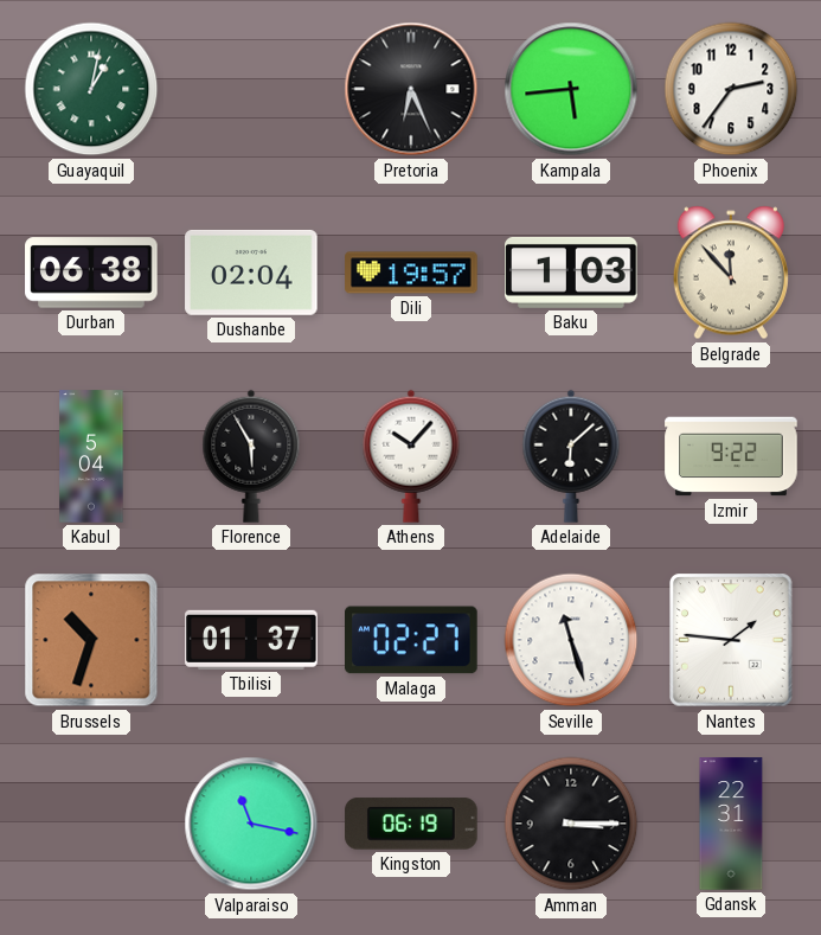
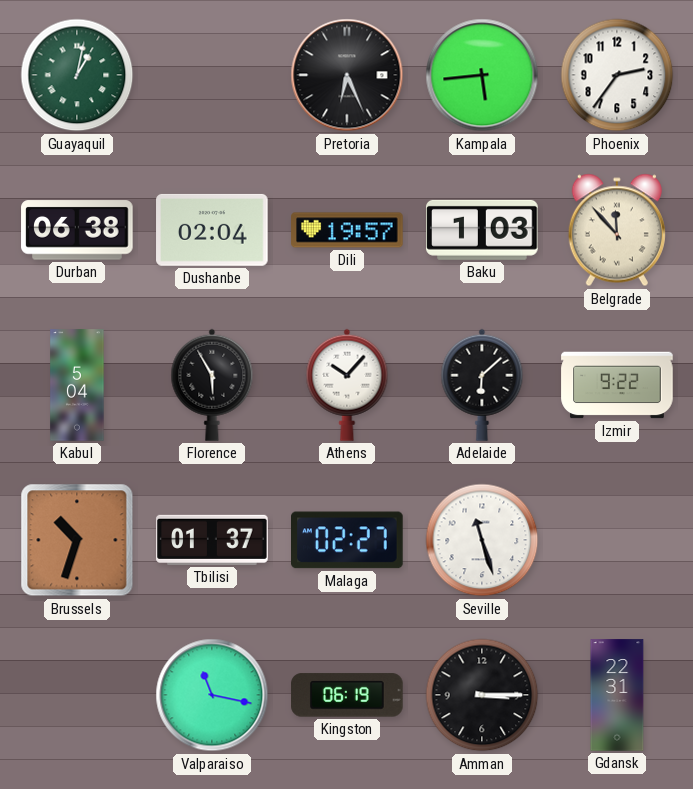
Nantes: 1:46 -> none (731, 640)
